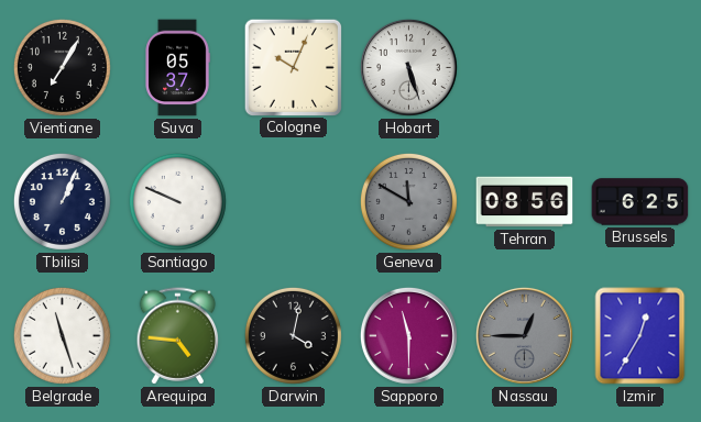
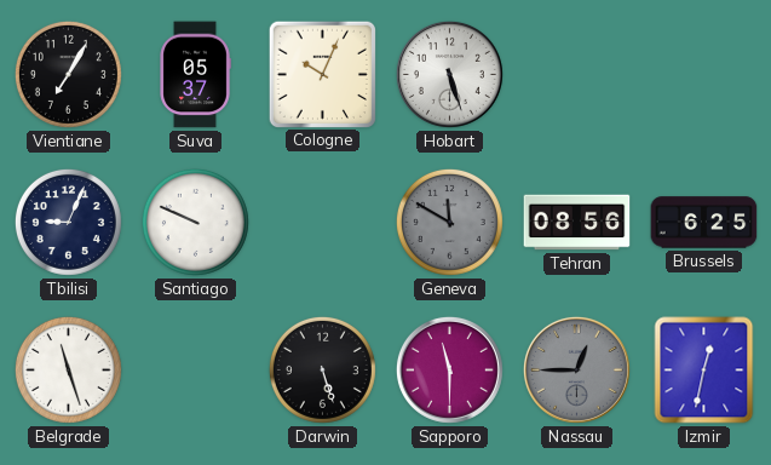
Tbilisi: 1:04 -> 9:04 (68, 222)
Arequipa: 4:46 -> none (178, 336)
Darwin: 4:02 -> 5:27 (322, 369)
Izmir: 12:35 -> 12:32 (704, 371)
